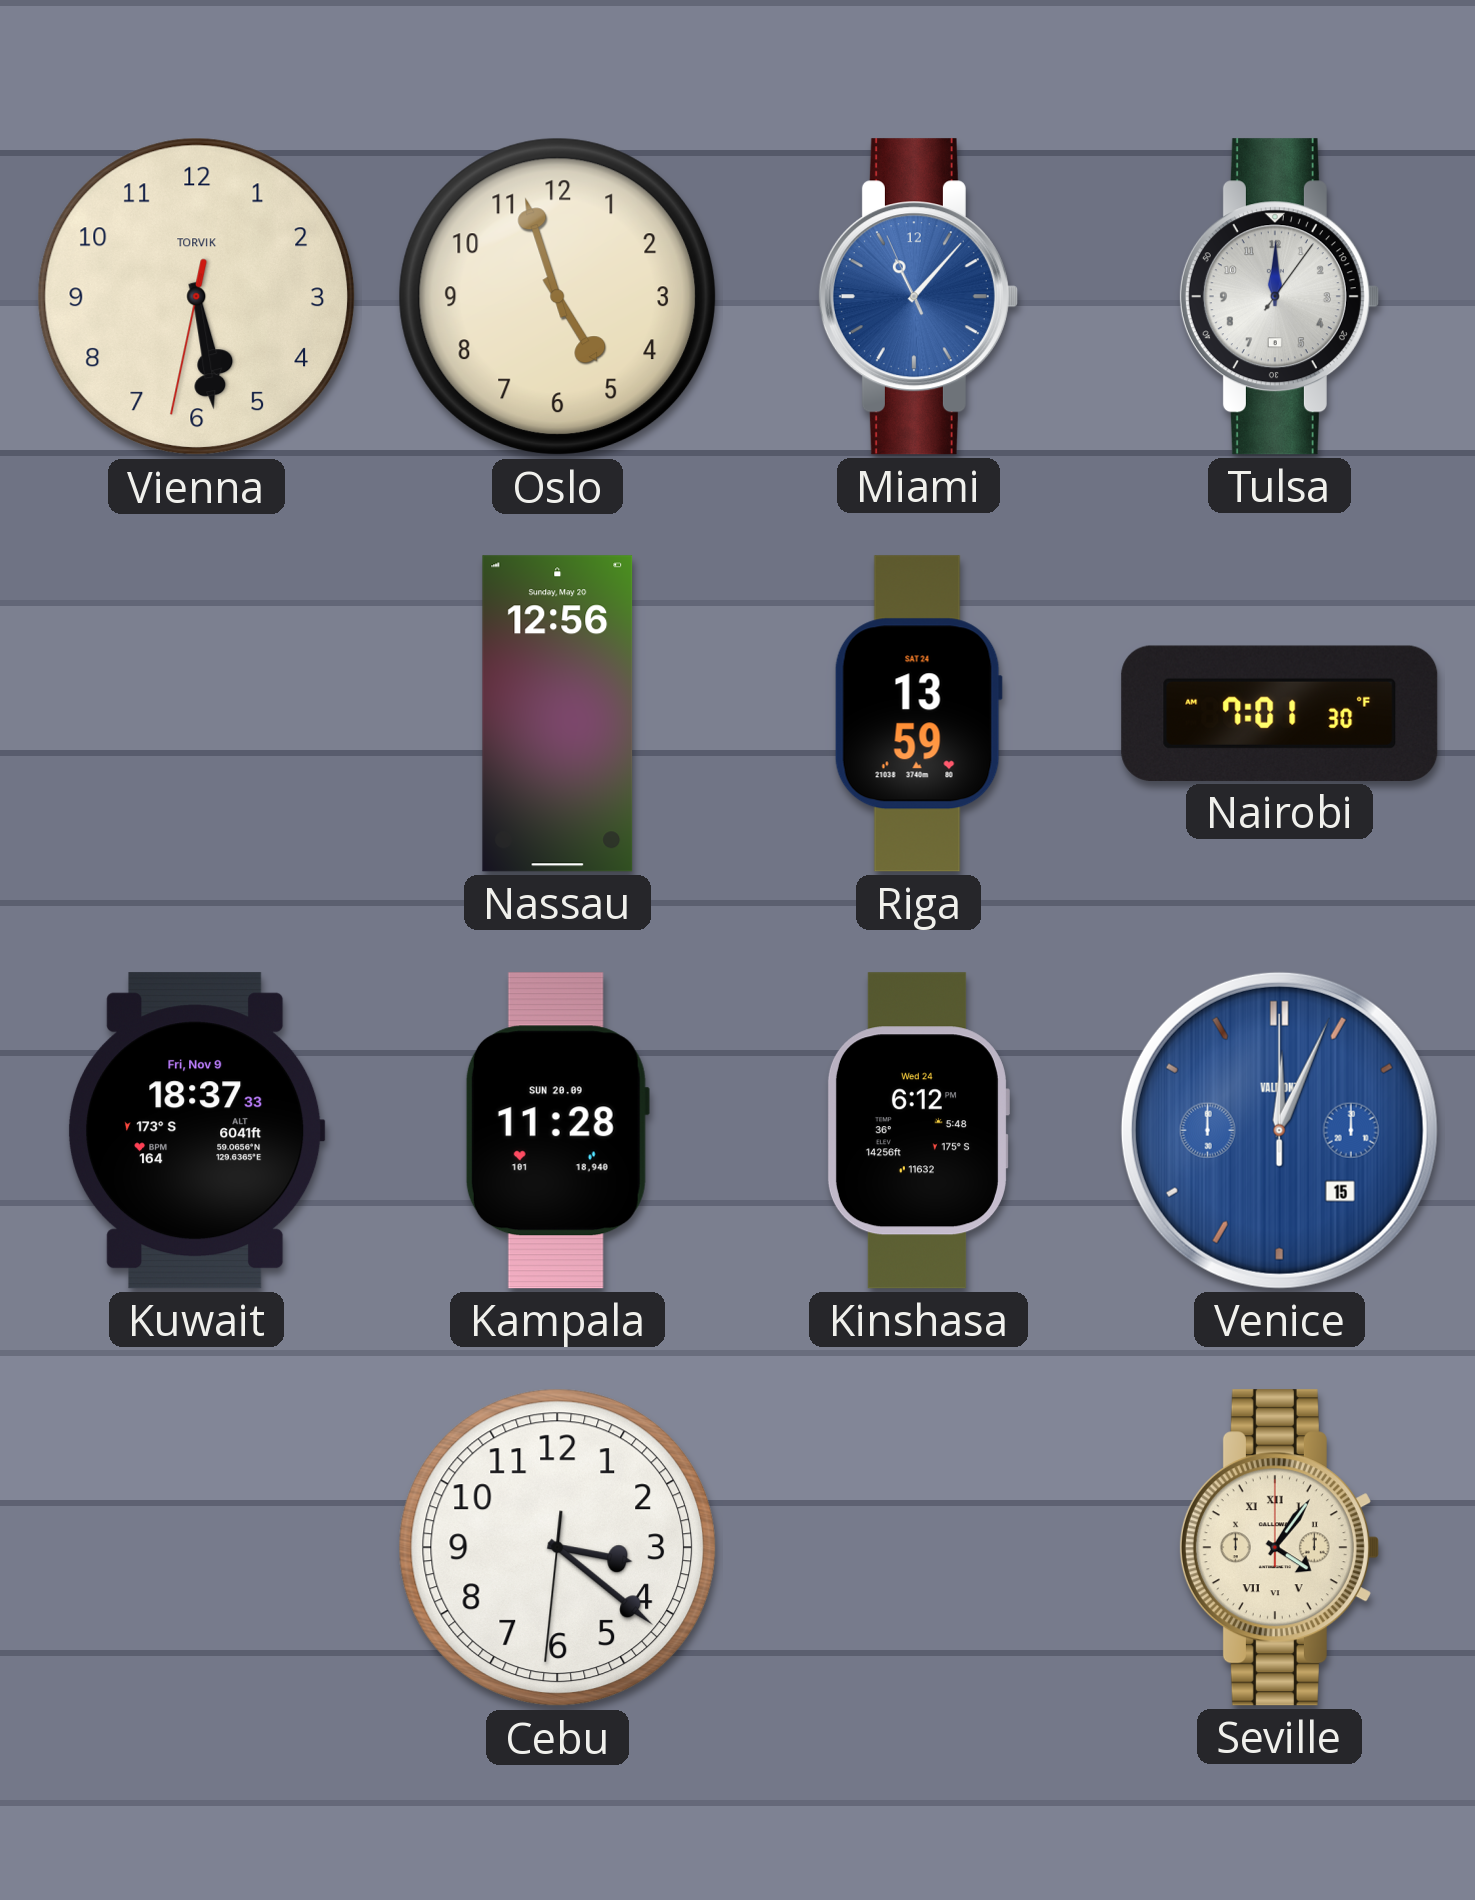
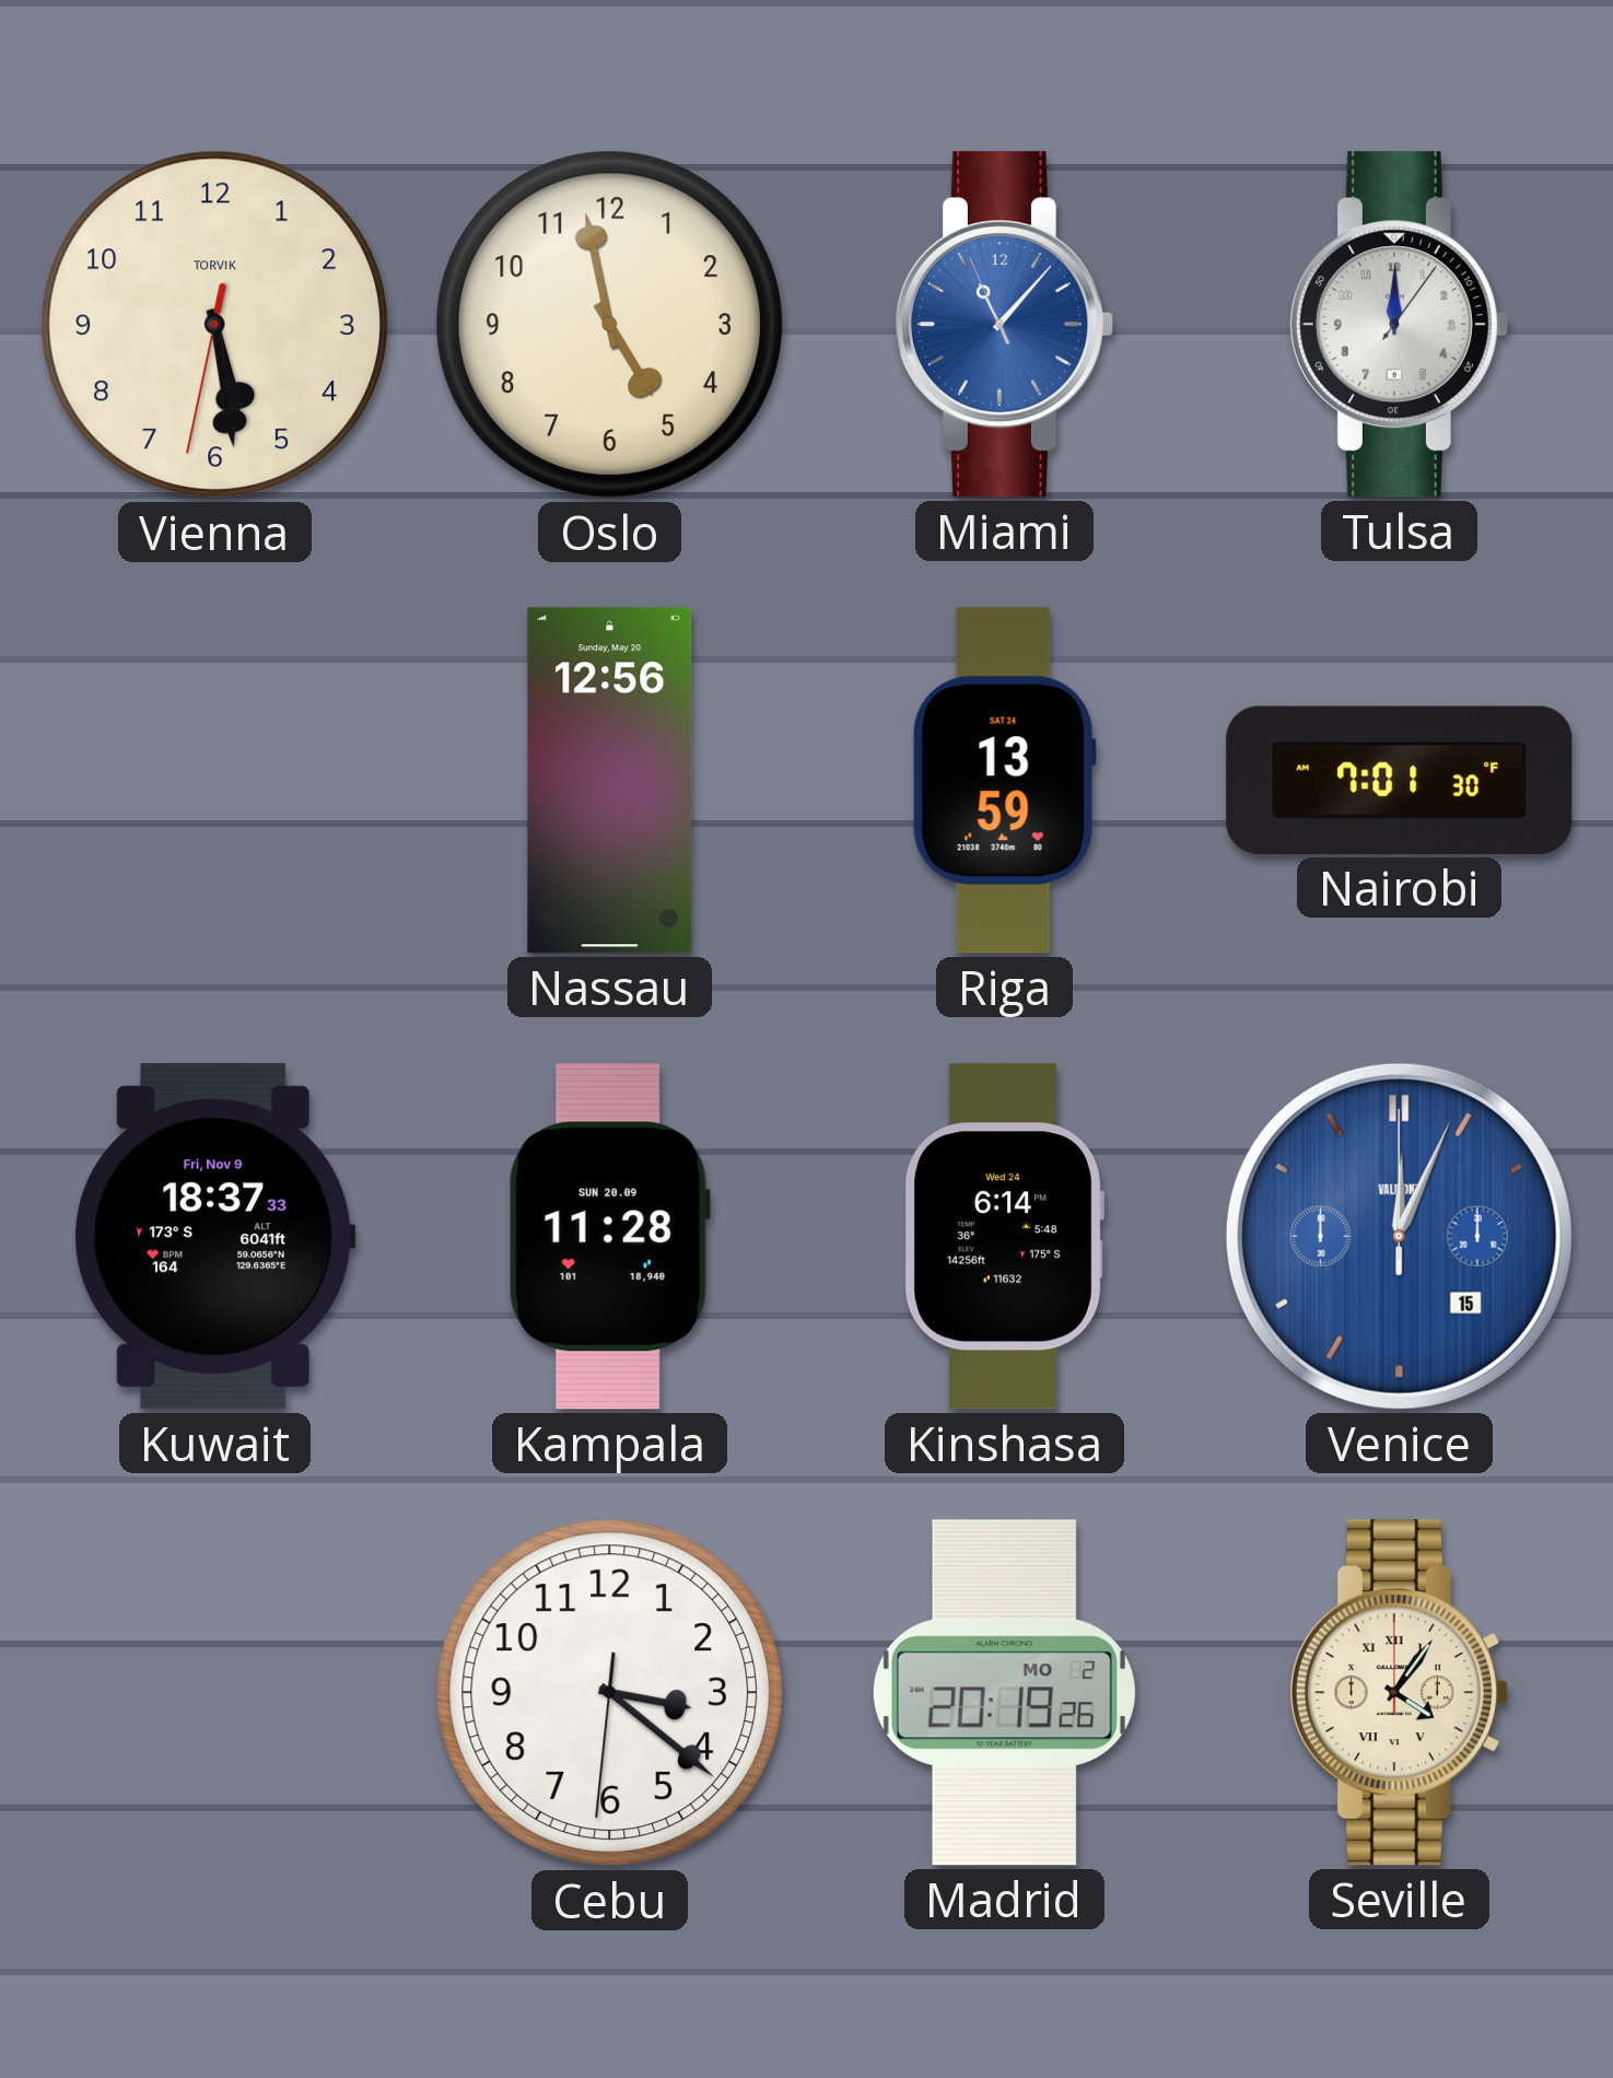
Oslo: 4:57 -> 4:58 (610, 325)
Kinshasa: 6:12 -> 6:14 (1004, 1237)
Madrid: none -> 20:19 (1004, 1693)
